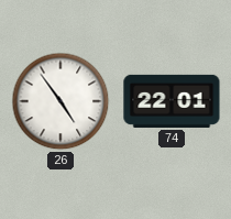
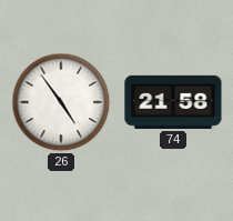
74: 22:01 -> 21:58 (173, 102)
